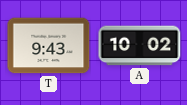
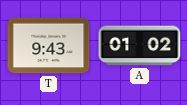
A: 10:02 -> 01:02 (140, 46)
